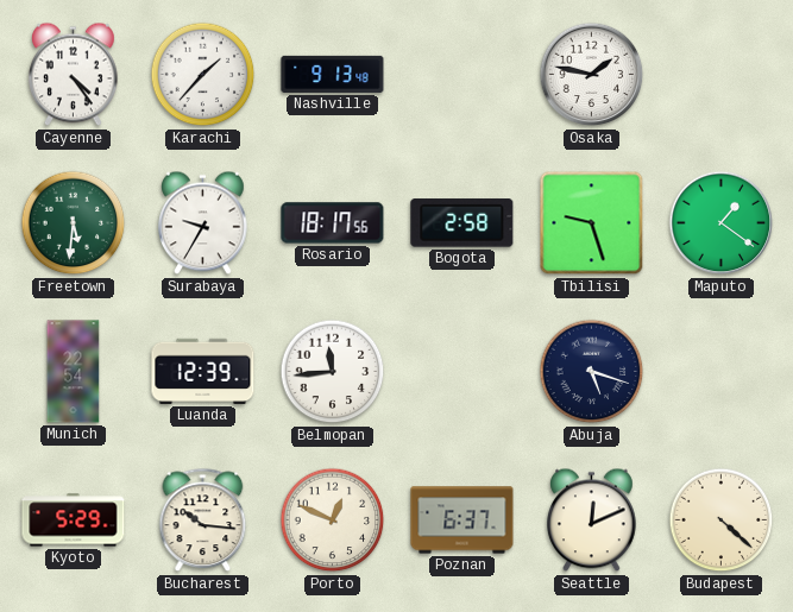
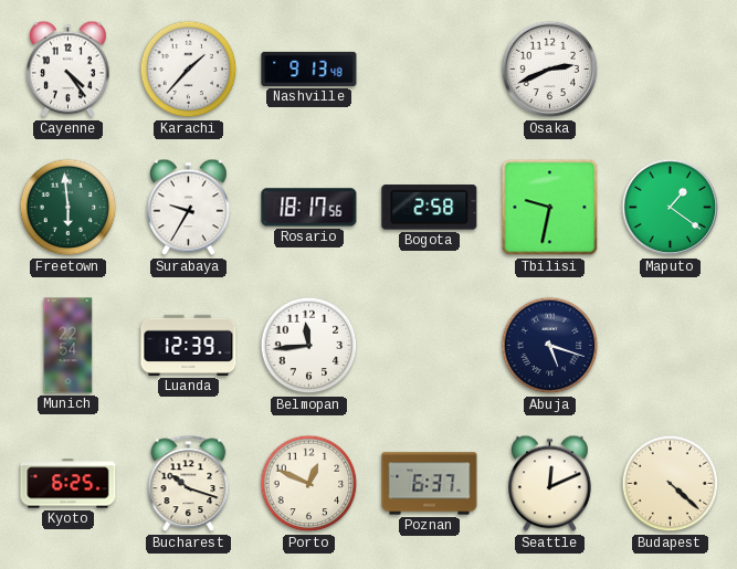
Osaka: 1:47 -> 2:41 (550, 70)
Freetown: 5:31 -> 5:59 (69, 208)
Tbilisi: 9:27 -> 9:32 (550, 208)
Kyoto: 5:29 -> 6:25 (69, 484)
Bucharest: 10:16 -> 10:18 (189, 484)
